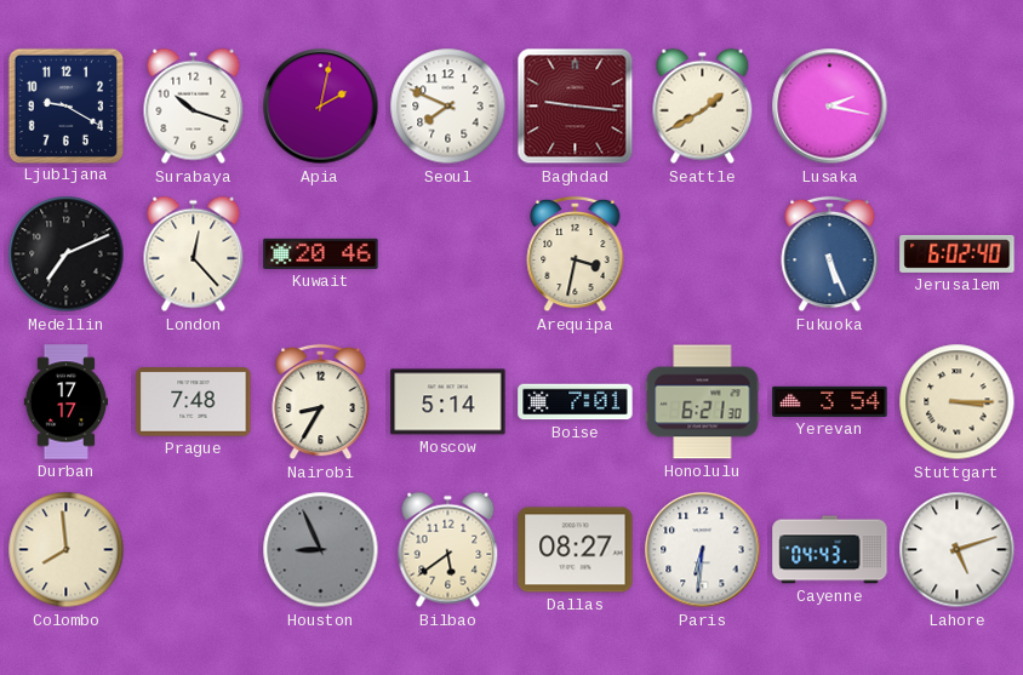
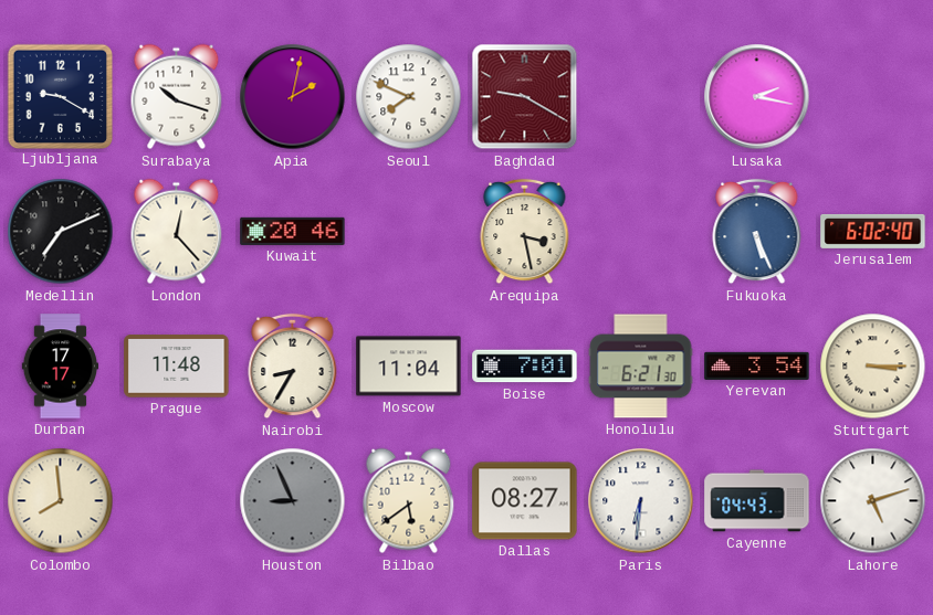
Baghdad: 9:16 -> 9:20 (525, 97)
Seattle: 1:40 -> none (703, 107)
Arequipa: 3:32 -> 3:28 (525, 232)
Prague: 7:48 -> 11:48 (177, 367)
Moscow: 5:14 -> 11:04 (409, 367)
